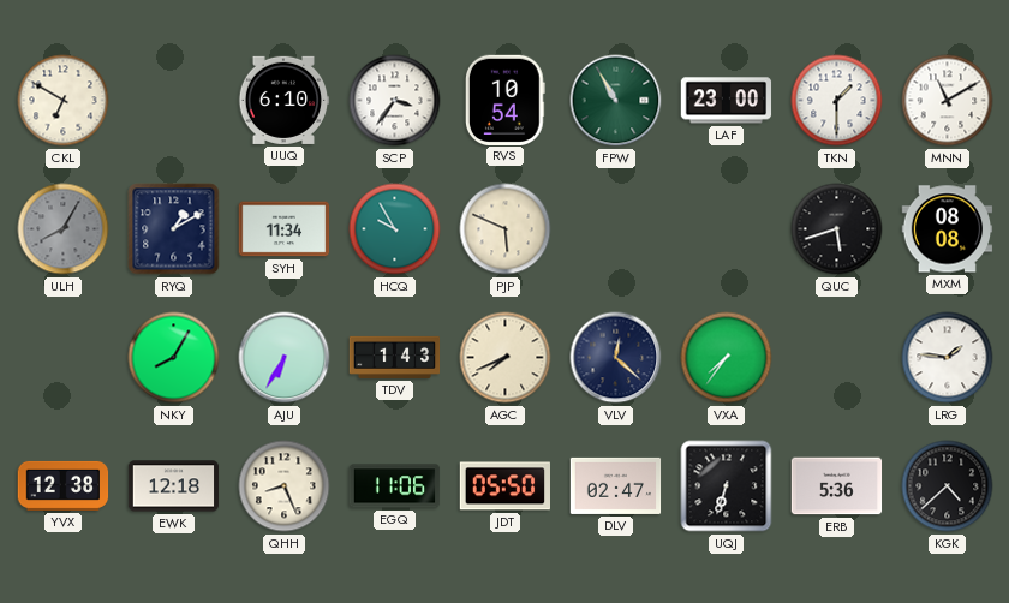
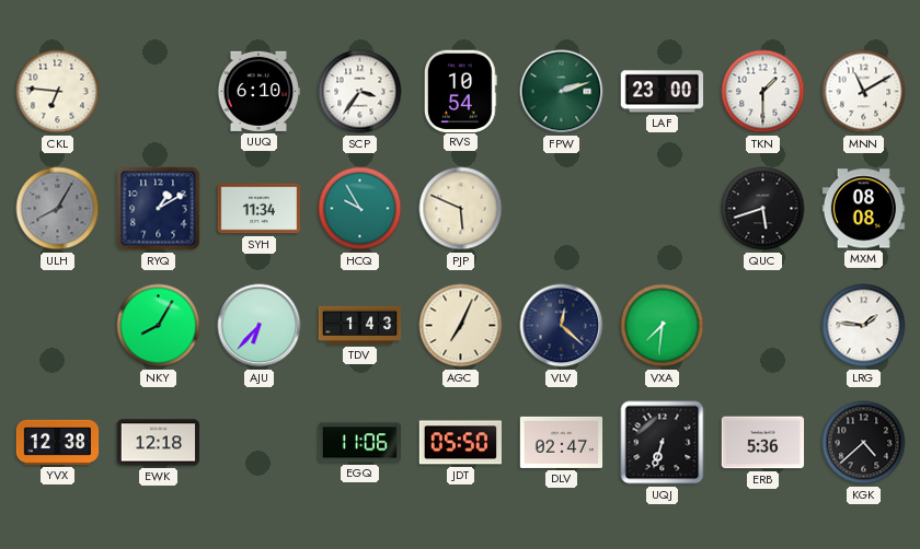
CKL: 6:50 -> 6:46 (58, 92)
FPW: 10:55 -> 2:12 (562, 92)
AJU: 6:35 -> 6:37 (260, 326)
AGC: 7:41 -> 7:04 (461, 326)
VXA: 7:36 -> 7:31 (663, 326)
QHH: 8:26 -> none (285, 486)
